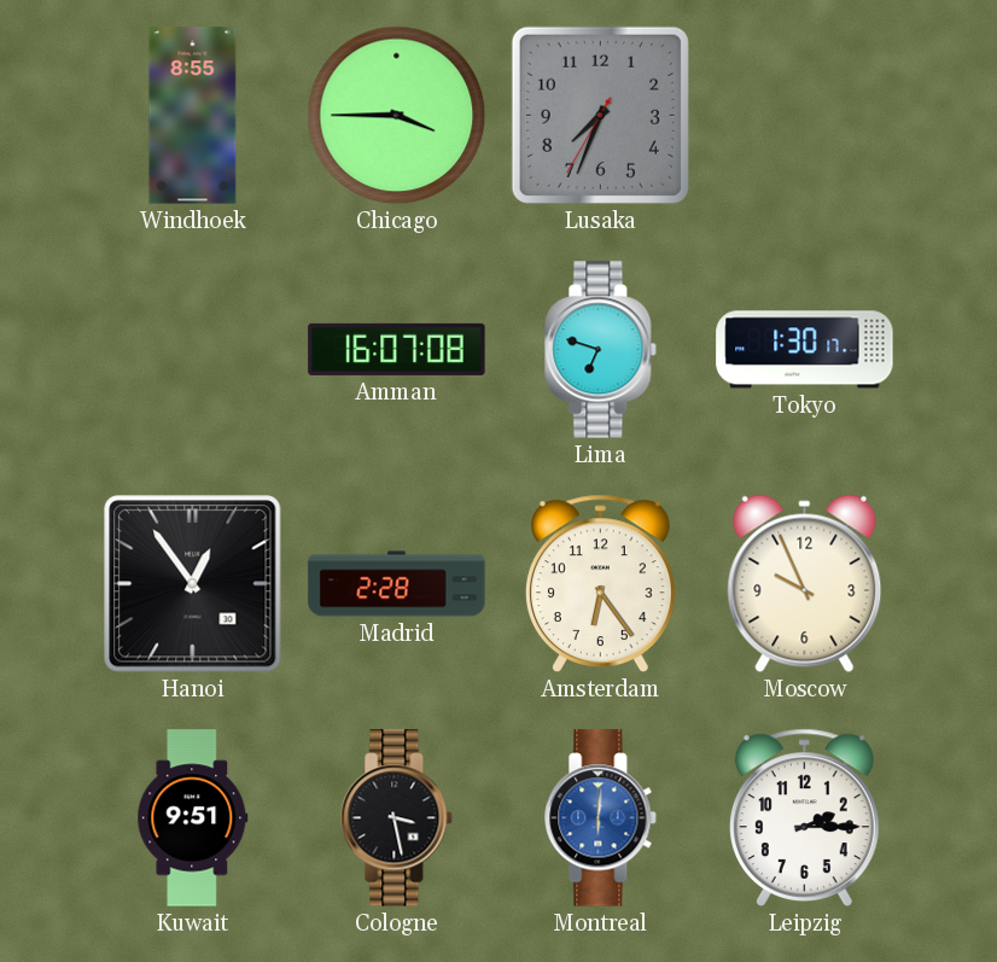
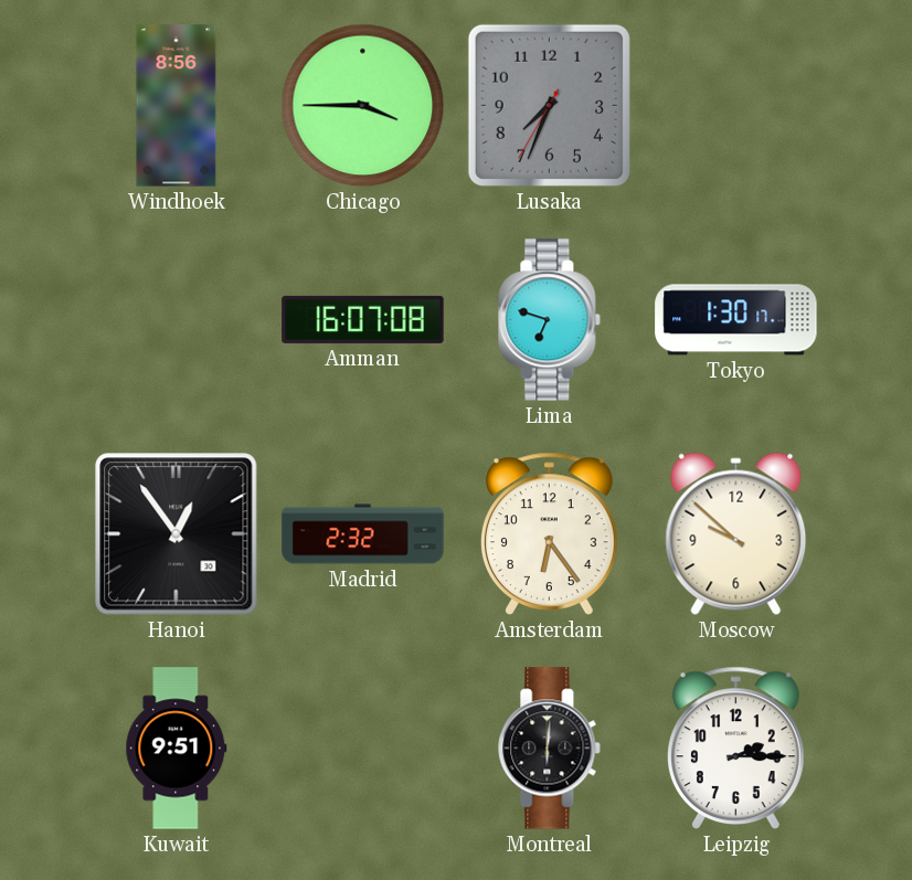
Windhoek: 8:55 -> 8:56 (177, 106)
Madrid: 2:28 -> 2:32 (363, 534)
Moscow: 9:56 -> 9:52 (736, 534)
Cologne: 3:28 -> none (397, 818)
Montreal dial: blue -> black (550, 749)
